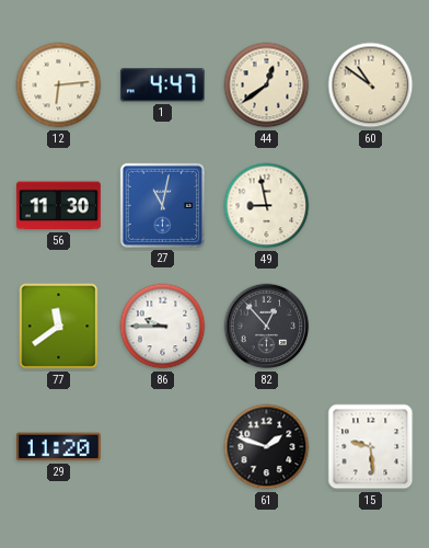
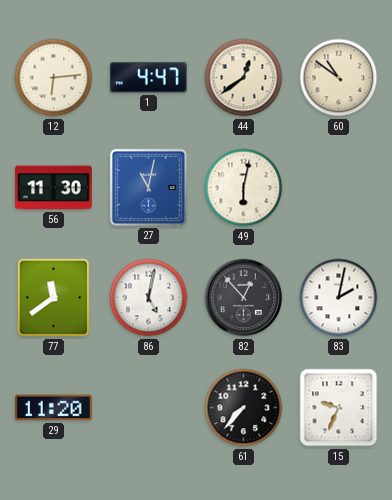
49: 8:58 -> 6:02 (244, 188)
86: 9:45 -> 5:02 (149, 298)
83: none -> 2:02 (339, 298)
61: 1:48 -> 7:37 (244, 408)
15: 9:29 -> 9:34 (339, 408)
